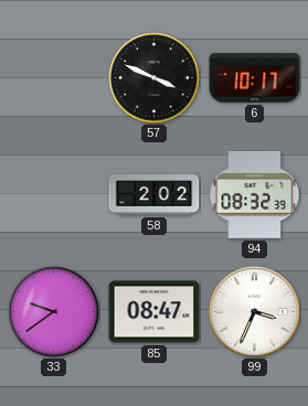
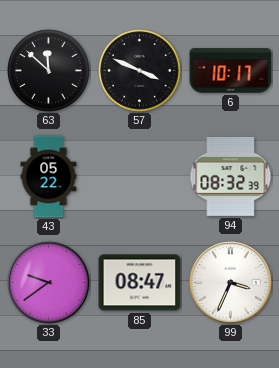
63: none -> 11:52 (49, 71)
43: none -> 05:22 (49, 177)
58: 2:02 -> none (155, 195)
